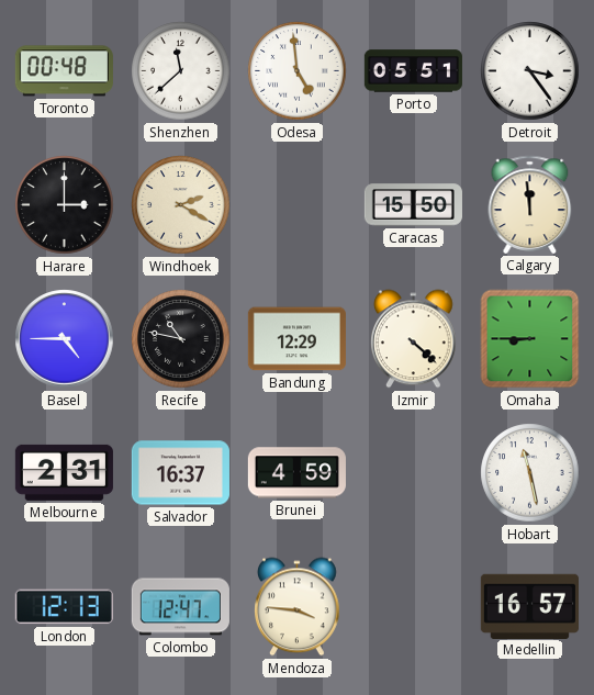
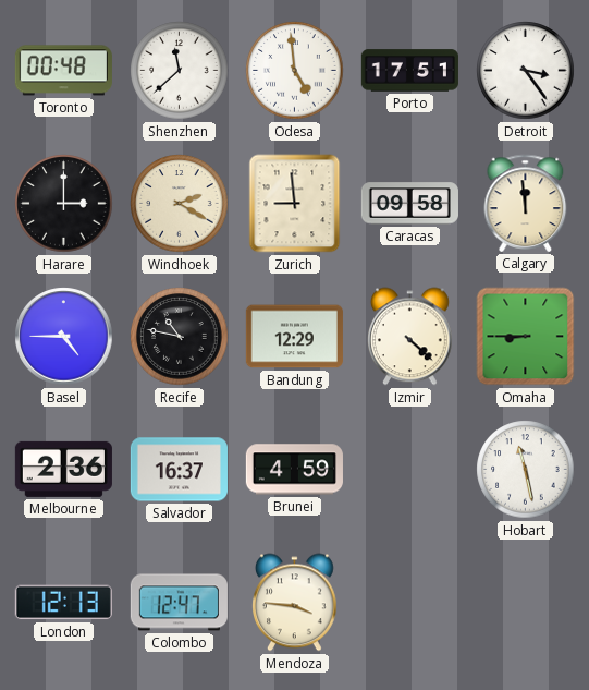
Porto: 05:51 -> 17:51 (409, 71)
Zurich: none -> 8:59 (295, 204)
Caracas: 15:50 -> 09:58 (409, 204)
Melbourne: 2:31 -> 2:36 (63, 469)
Medellin: 16:57 -> none (529, 606)
